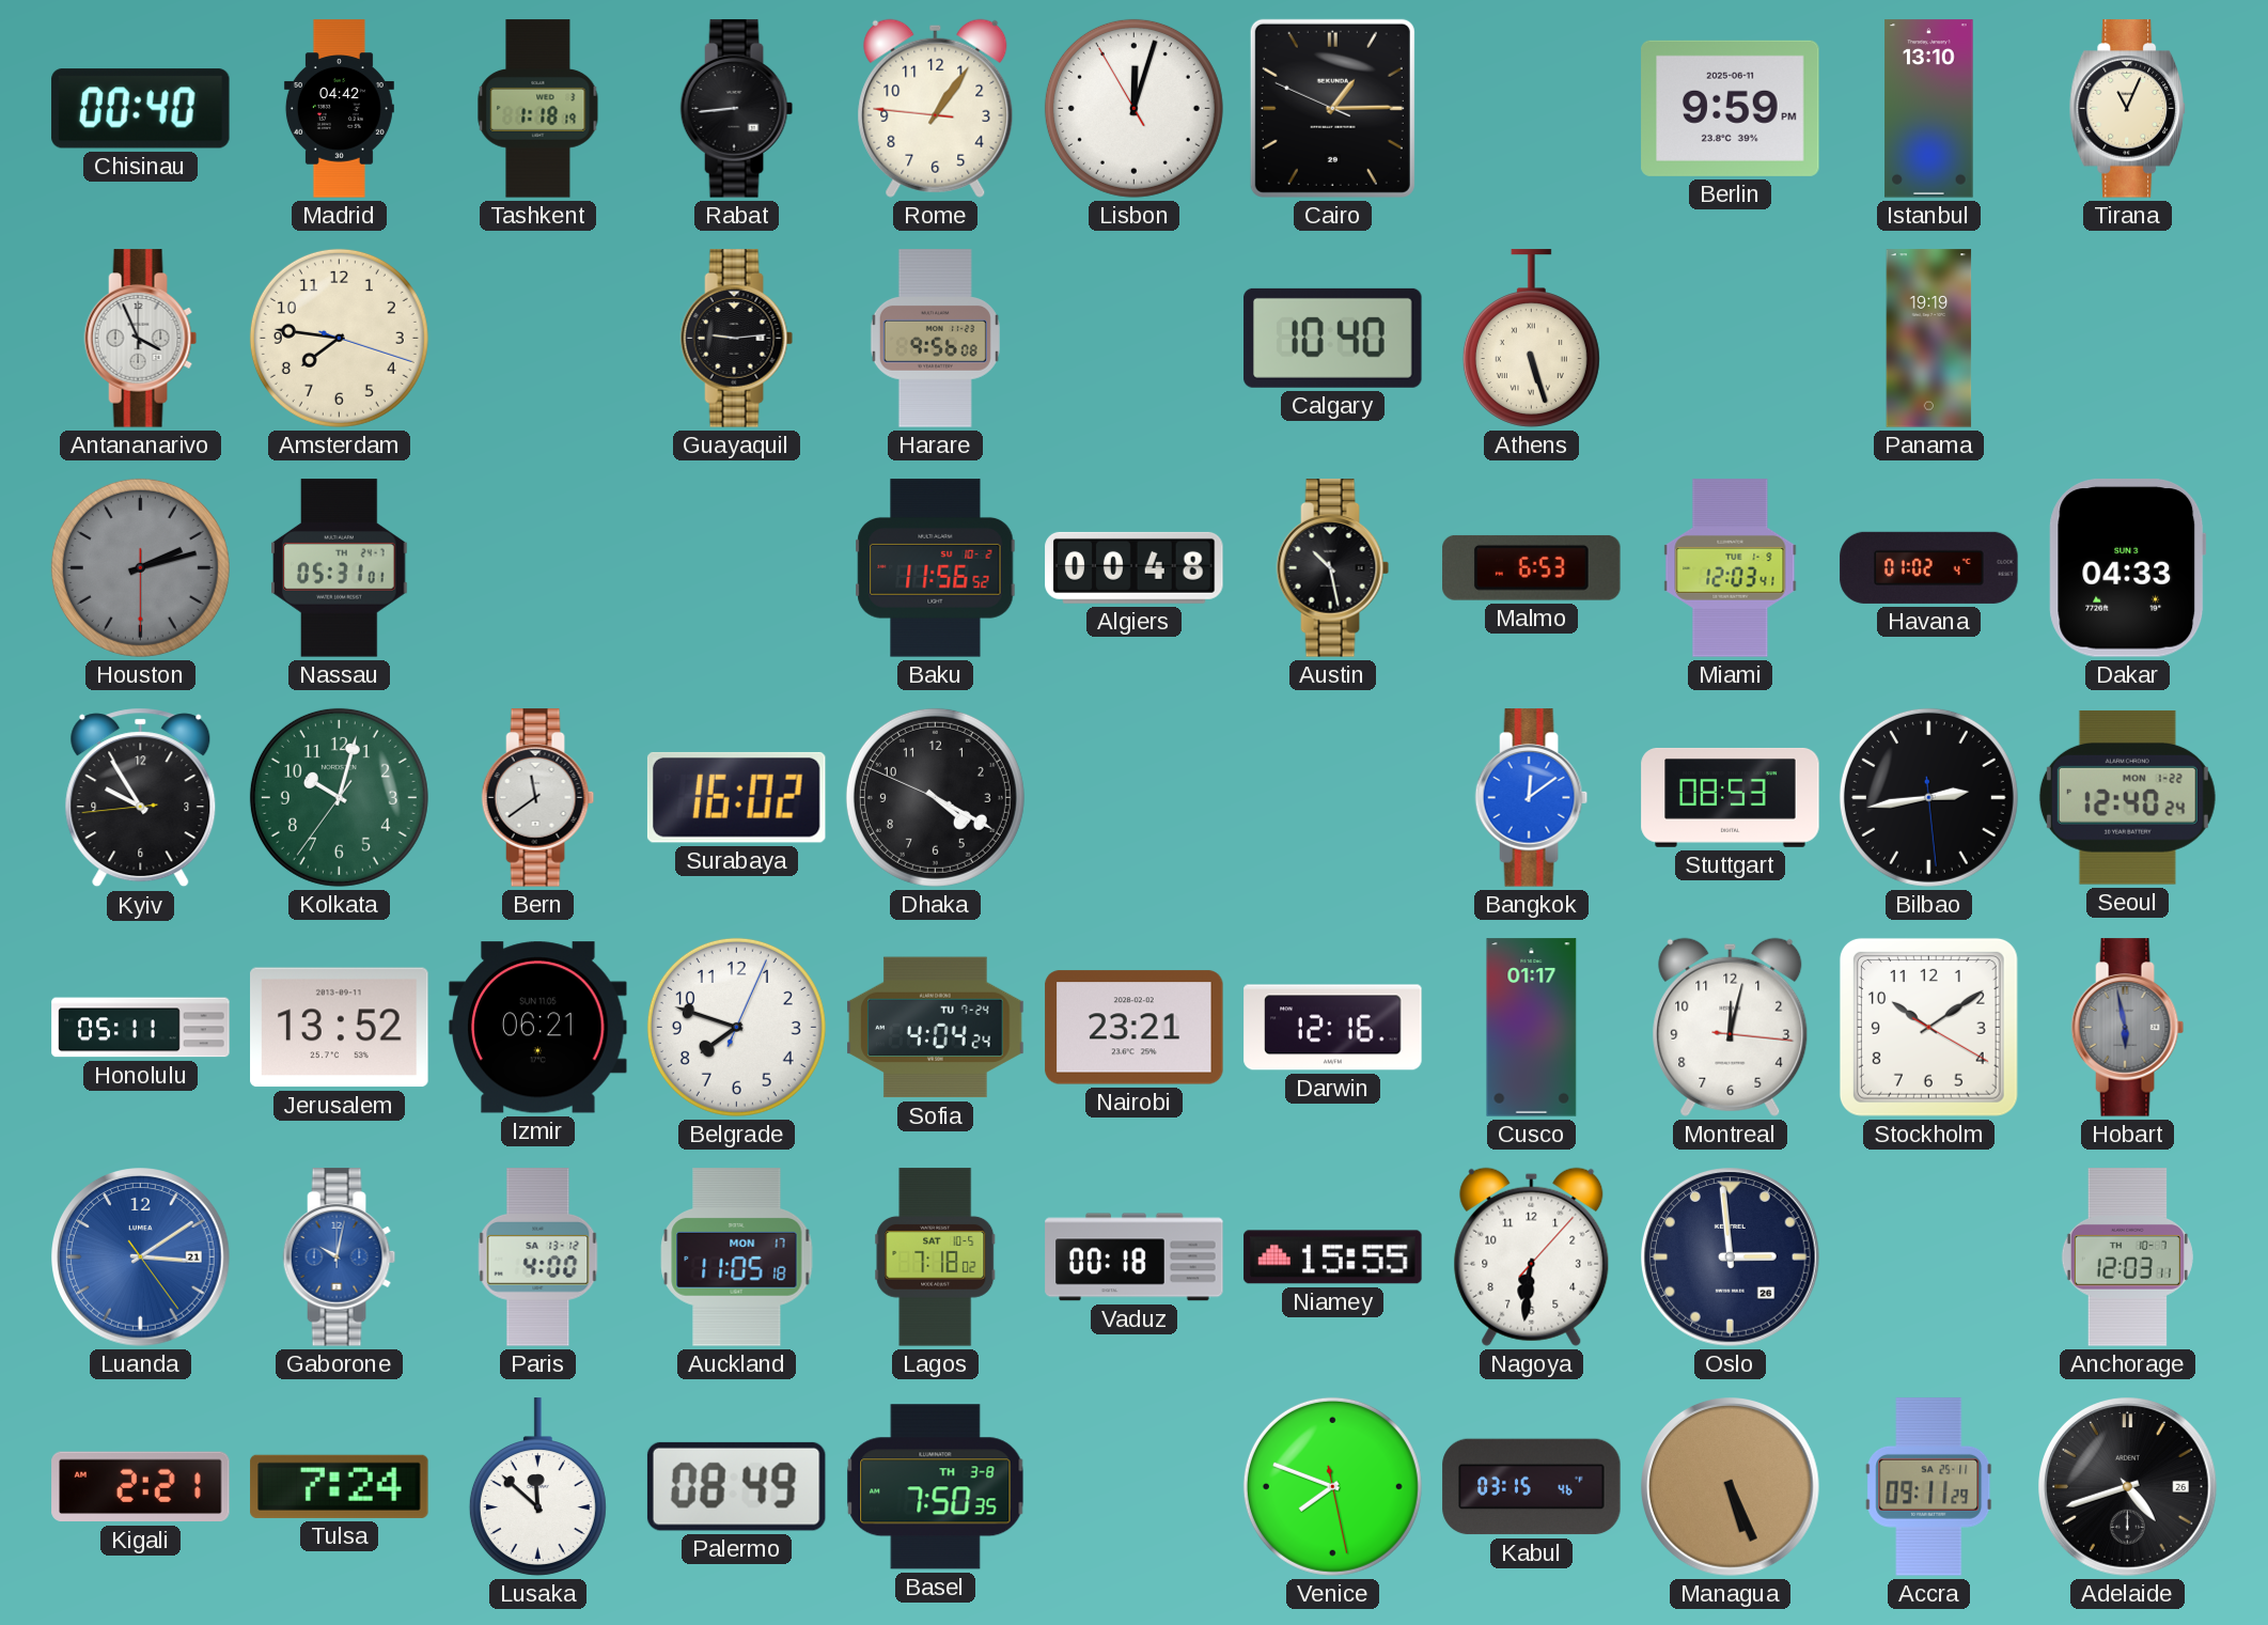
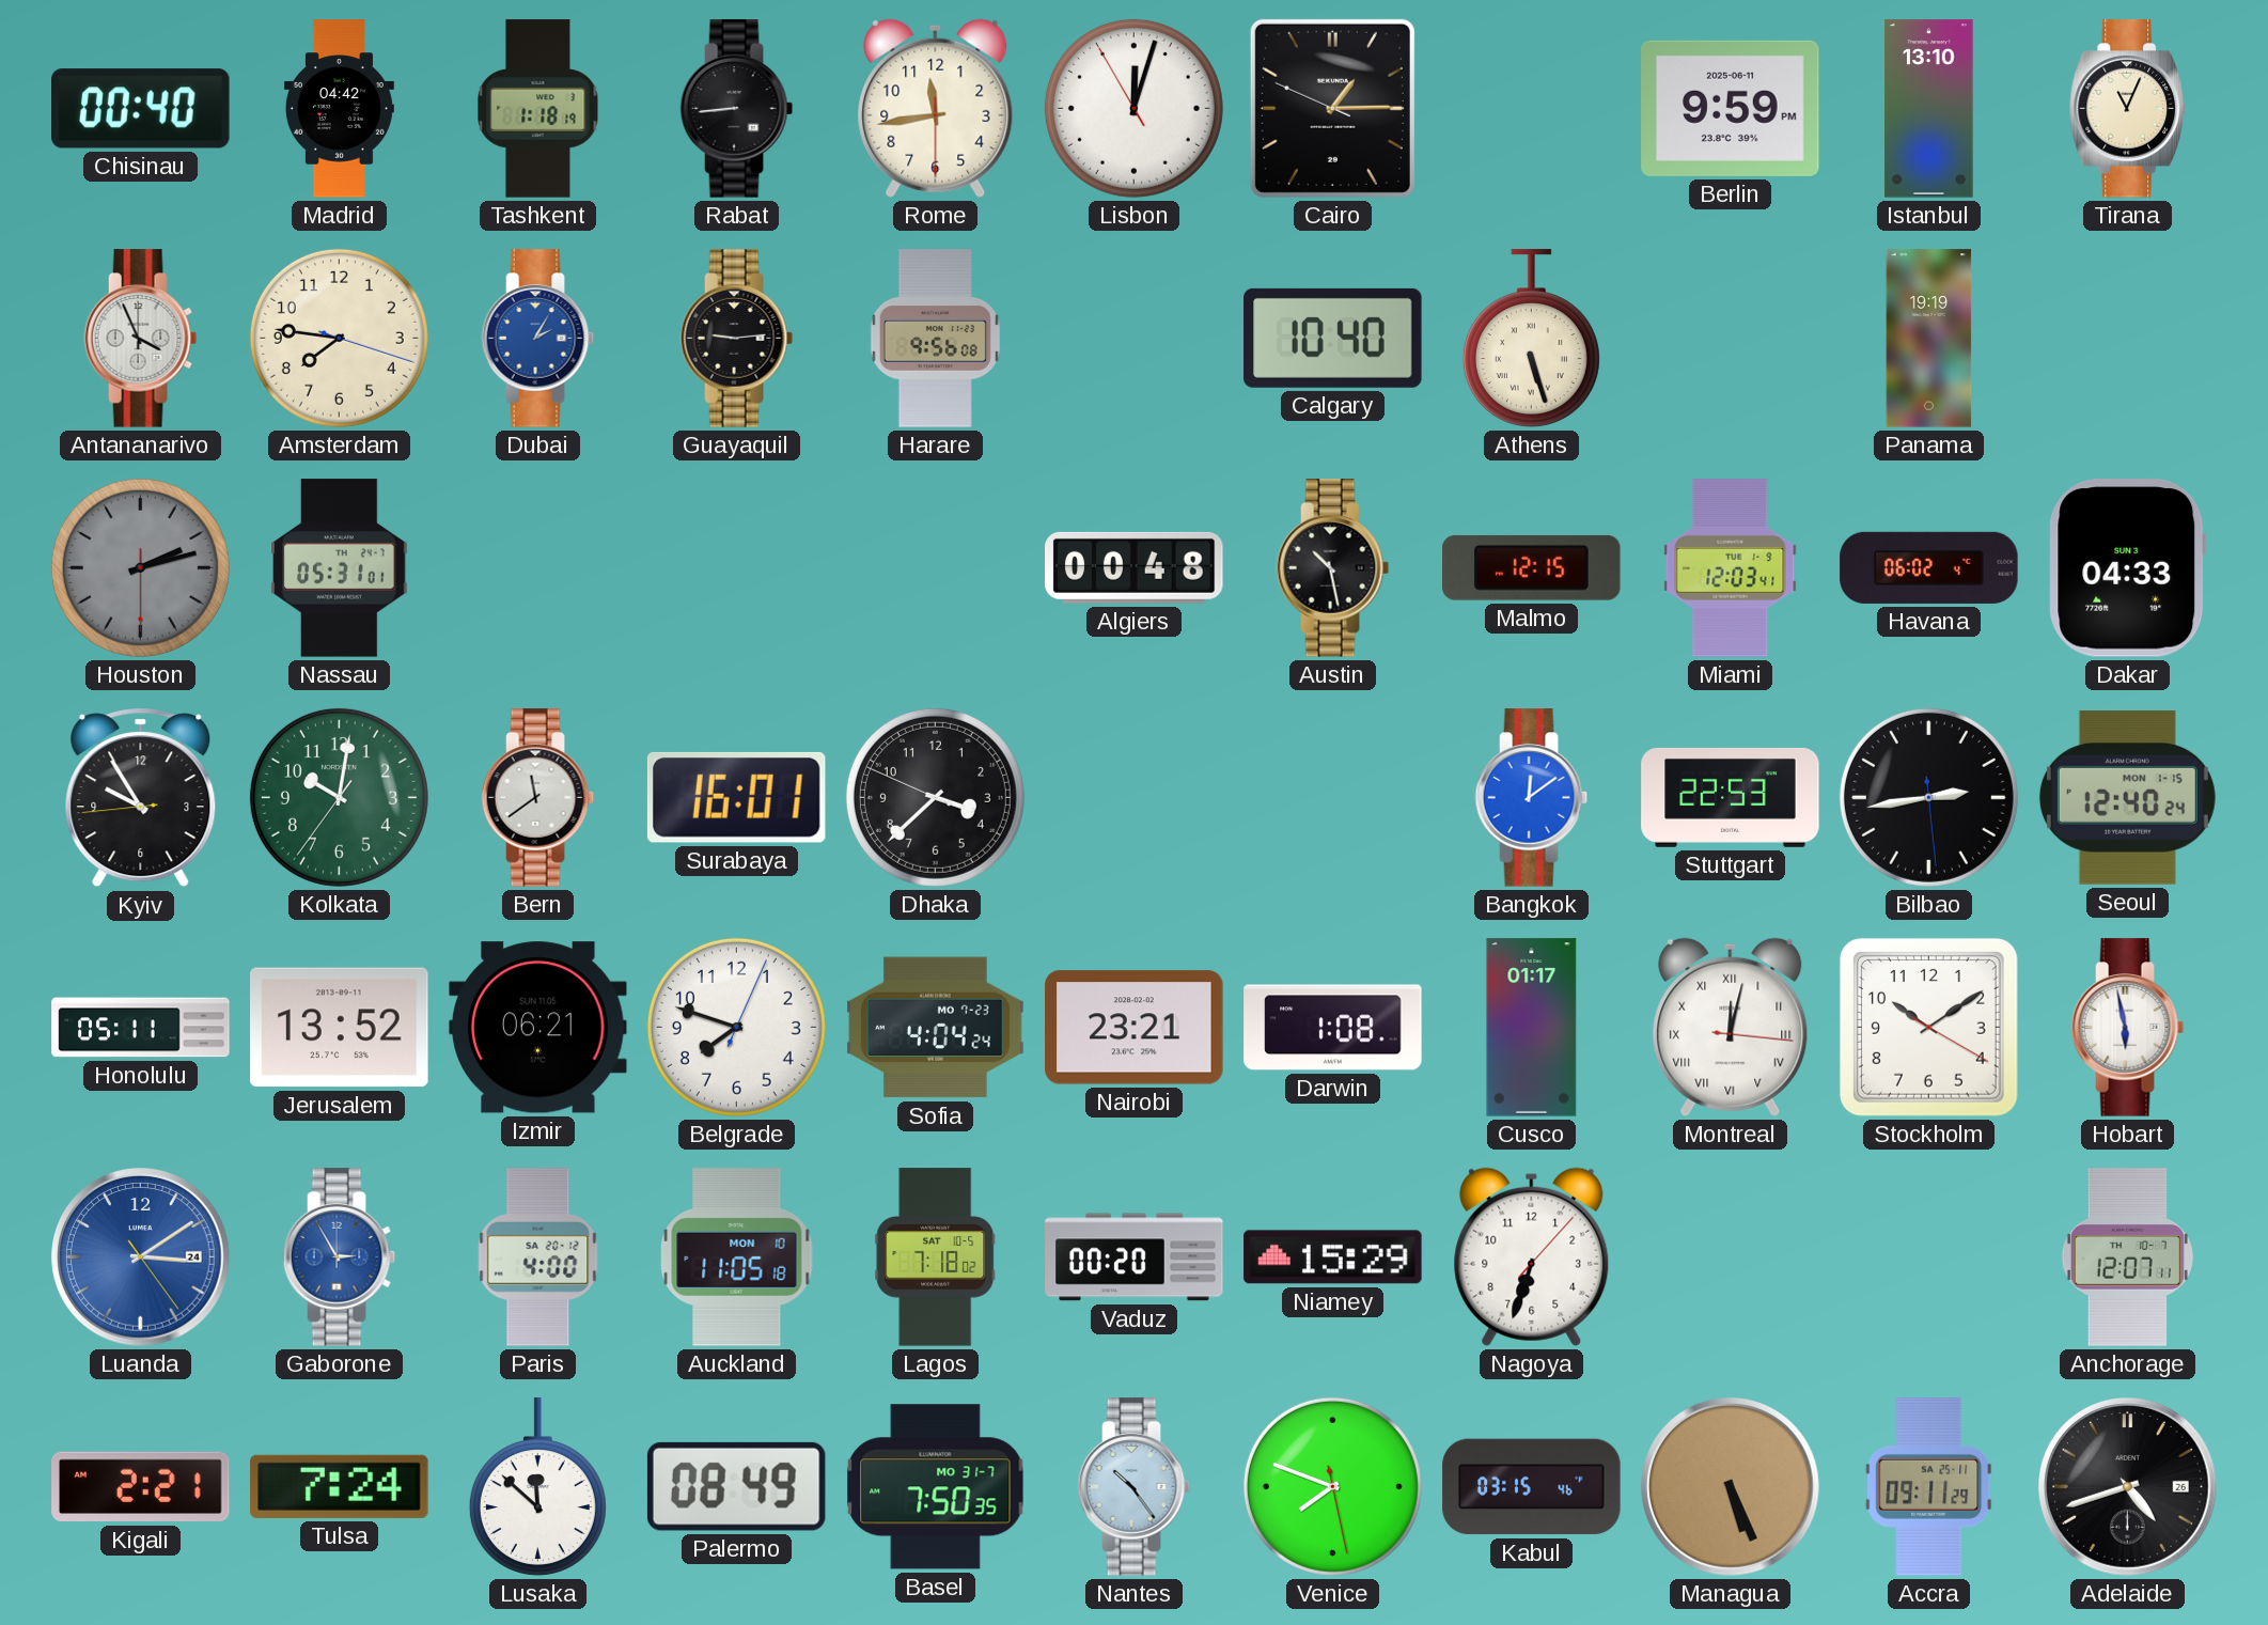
Rome: 1:05 -> 11:43 (936, 108)
Dubai: none -> 2:05 (538, 339)
Baku: 11:56 -> none (936, 568)
Malmo: 6:53 -> 12:15 (1532, 567)
Havana: 01:02 -> 06:02 (1929, 567)
Kolkata: 10:02 -> 10:01 (339, 797)
Surabaya: 16:02 -> 16:01 (736, 797)
Dhaka: 4:19 -> 3:37 (935, 797)
Stuttgart: 08:53 -> 22:53 (1731, 797)
Seoul date: MON 1-22 -> MON 1-15 (2127, 797)
Sofia date: TU 7-24 -> MO 7-23 (936, 1028)
Darwin: 12:16 -> 1:08 (1333, 1028)
Montreal numerals: Arabic -> Roman (1731, 1027)
Hobart dial: grey -> white (2128, 1028)
Luanda date: 21 -> 24 (141, 1257)
Gaborone: 10:02 -> 2:55 (340, 1257)
Paris date: SA 13-12 -> SA 20-12 (538, 1257)
Auckland date: MON 17 -> MON 10 (737, 1257)
Vaduz: 00:18 -> 00:20 (1135, 1257)
Niamey: 15:55 -> 15:29 (1333, 1257)
Nagoya: 6:31 -> 6:33 (1532, 1256)
Oslo: 2:59 -> none (1731, 1257)
Anchorage: 12:03 -> 12:07 (2127, 1257)
Basel date: TH 3-8 -> MO 31-7 (936, 1487)
Nantes: none -> 10:24 (1135, 1487)
